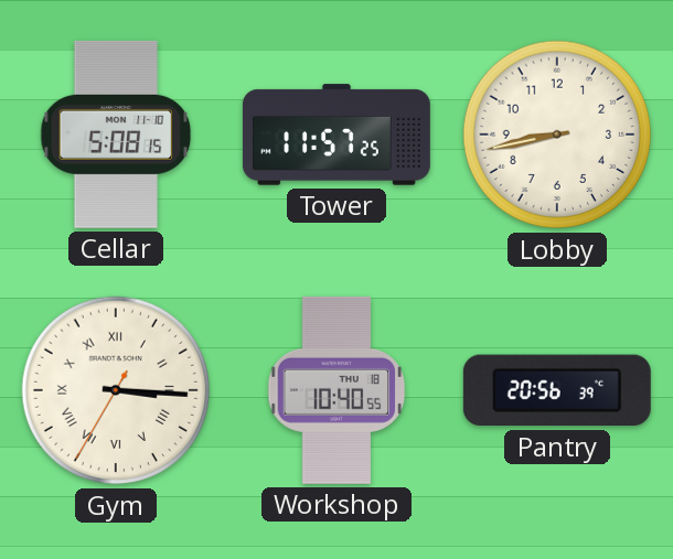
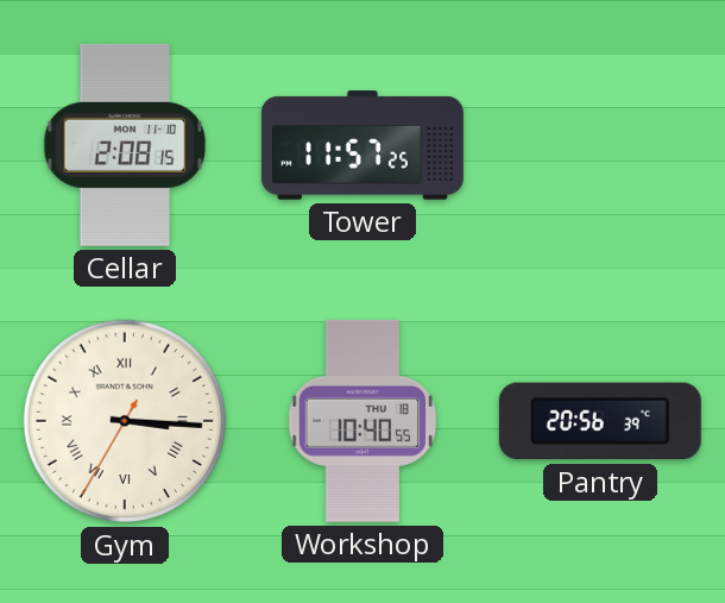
Cellar: 5:08 -> 2:08 (125, 145)
Lobby: 8:43 -> none (557, 135)
